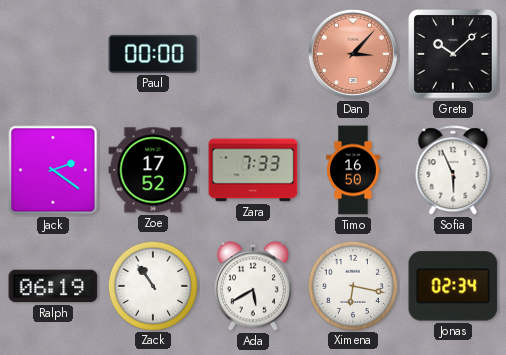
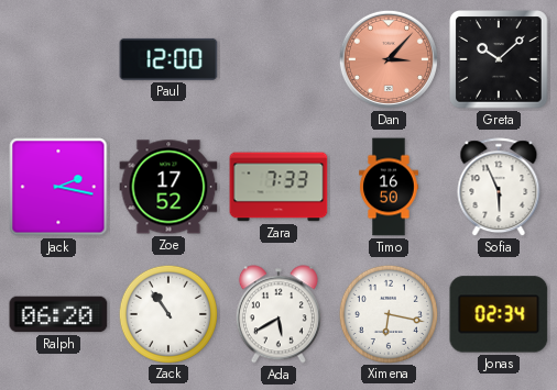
Paul: 00:00 -> 12:00 (168, 59)
Jack: 2:21 -> 2:17 (58, 187)
Ralph: 06:19 -> 06:20 (58, 314)
